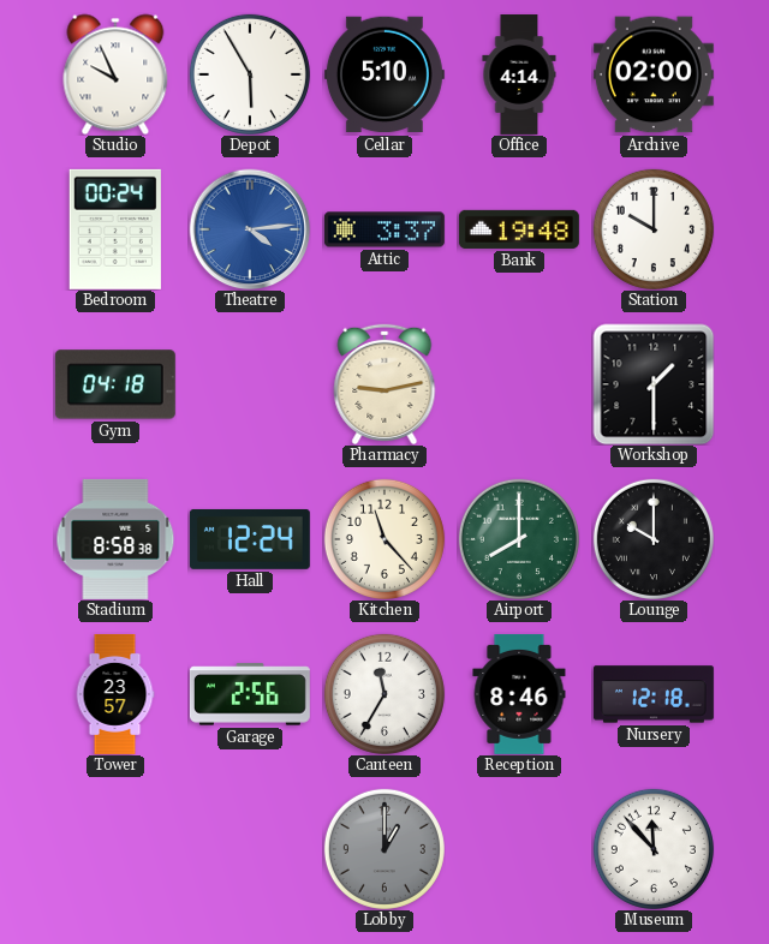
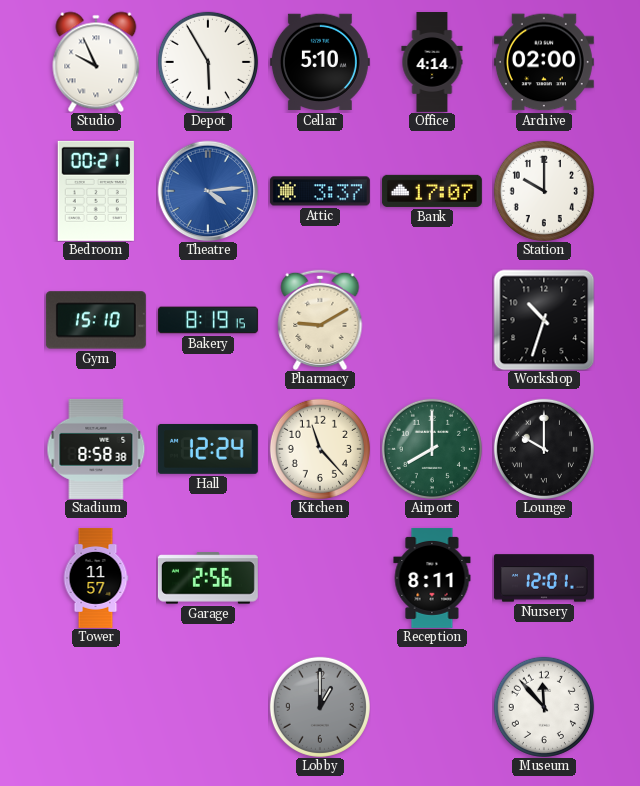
Bedroom: 00:24 -> 00:21 (96, 191)
Bank: 19:48 -> 17:07 (432, 191)
Gym: 04:18 -> 15:10 (96, 320)
Bakery: none -> 8:19 (208, 320)
Pharmacy: 9:13 -> 9:10 (320, 319)
Workshop: 1:30 -> 10:33 (544, 320)
Tower: 23:57 -> 11:57 (96, 578)
Canteen: 11:35 -> none (384, 694)
Reception: 8:46 -> 8:11 (432, 578)
Nursery: 12:18 -> 12:01 (544, 578)
